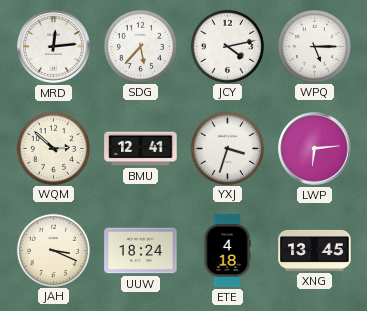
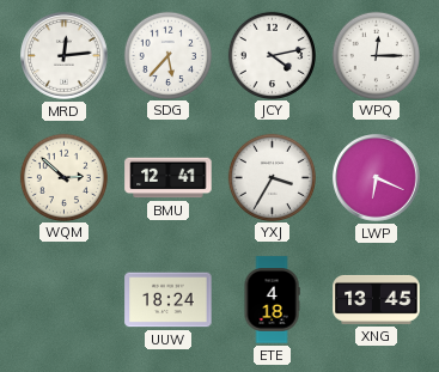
WPQ: 5:15 -> 12:15 (376, 55)
YXJ: 3:33 -> 3:35 (272, 177)
LWP: 6:14 -> 6:19 (377, 178)
JAH: 3:19 -> none (53, 250)
